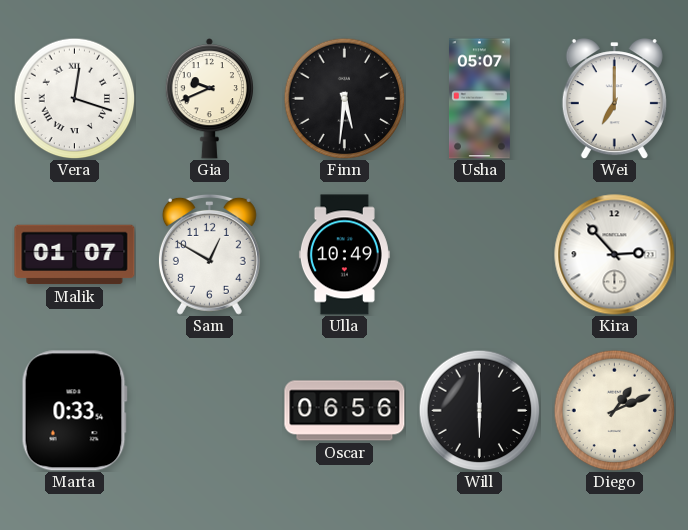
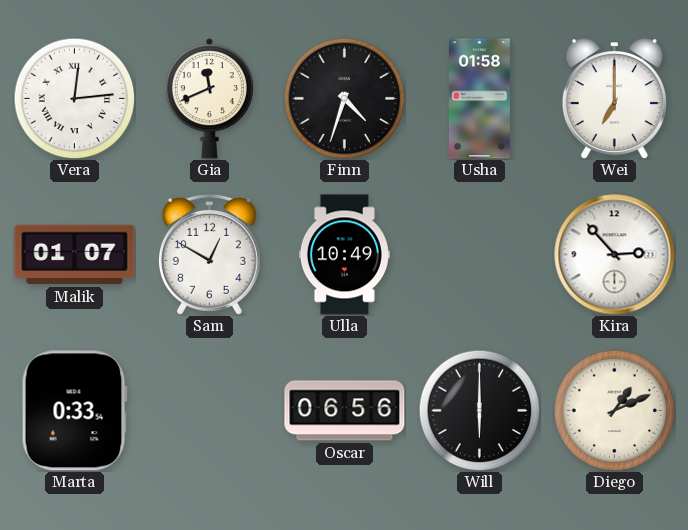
Vera: 12:18 -> 12:14 (74, 98)
Gia: 9:41 -> 11:41 (210, 98)
Finn: 5:31 -> 4:33 (344, 98)
Usha: 05:07 -> 01:58 (479, 99)
